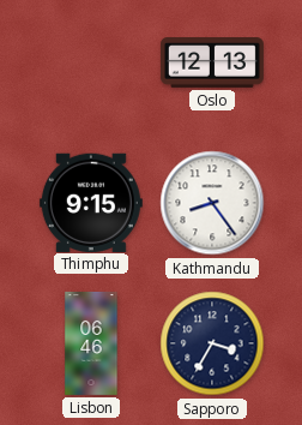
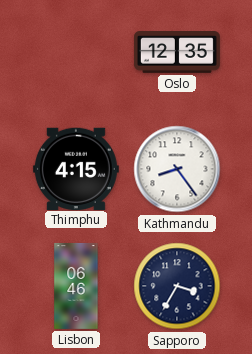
Oslo: 12:13 -> 12:35 (177, 53)
Thimphu: 9:15 -> 4:15 (76, 168)
